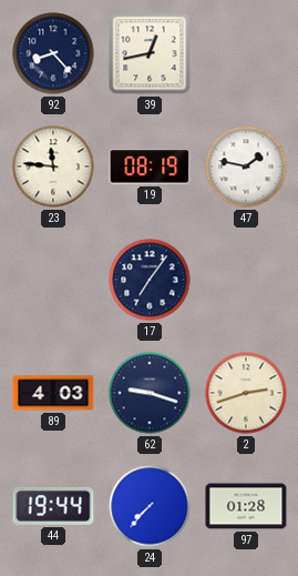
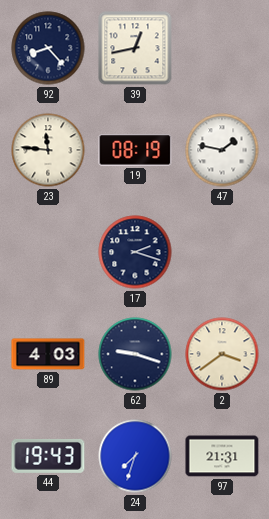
17: 7:06 -> 2:18 (135, 252)
2: 2:42 -> 3:39 (222, 354)
44: 19:44 -> 19:43 (48, 456)
24: 7:37 -> 7:33 (135, 456)
97: 01:28 -> 21:31 (222, 456)
